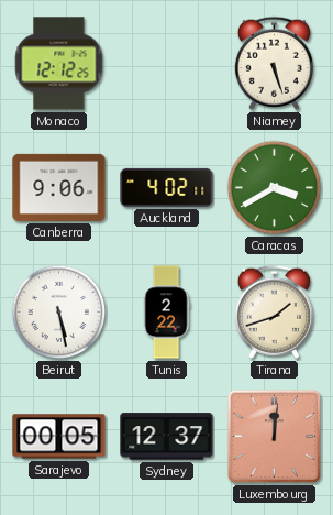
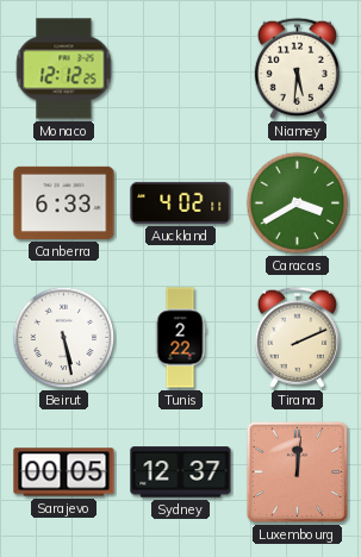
Niamey: 5:27 -> 5:31 (297, 68)
Canberra: 9:06 -> 6:33 (64, 202)
Tirana: 1:42 -> 2:11 (297, 337)
